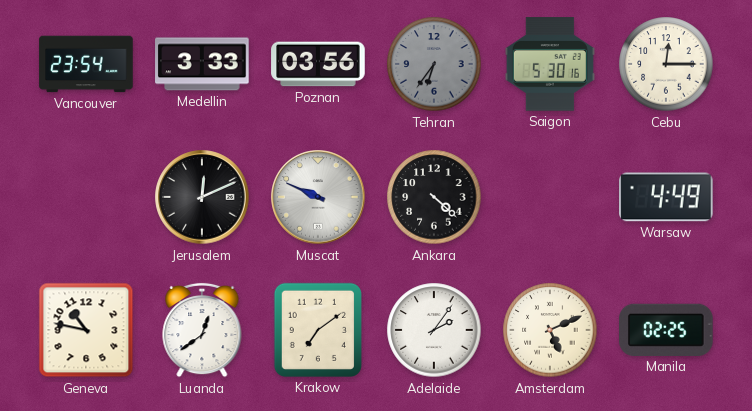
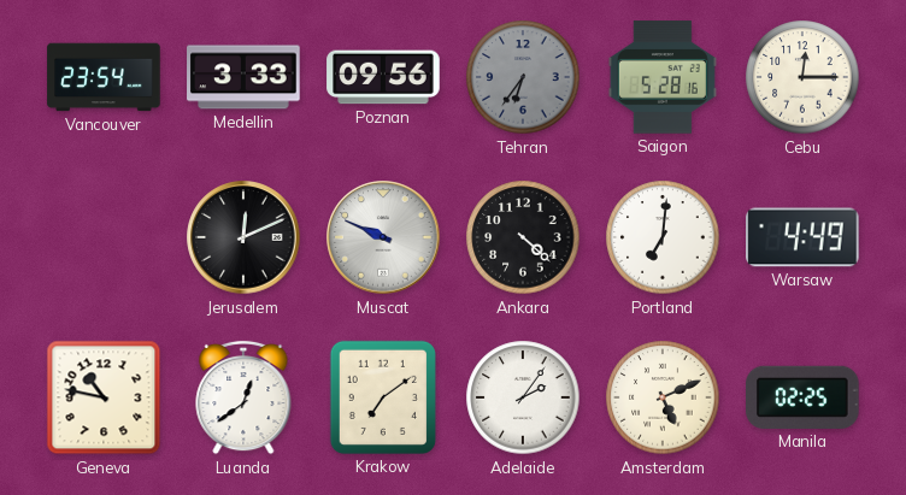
Poznan: 03:56 -> 09:56 (383, 77)
Saigon: 5:30 -> 5:28 (663, 77)
Portland: none -> 7:01 (663, 237)
